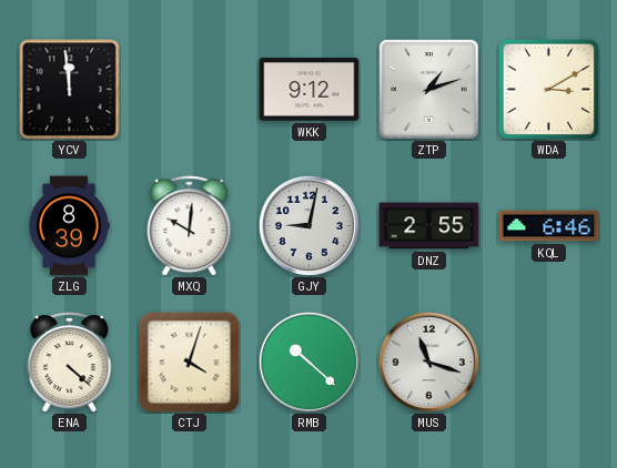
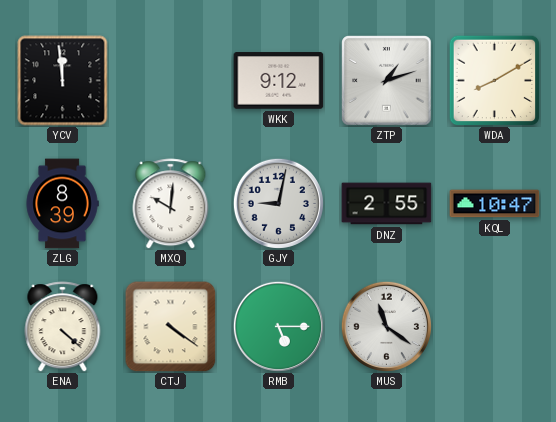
WDA: 3:10 -> 8:10 (494, 80)
KQL: 6:46 -> 10:47 (495, 204)
CTJ: 4:03 -> 4:21 (171, 327)
RMB: 10:22 -> 5:15 (278, 326)
MUS: 11:18 -> 11:21 (386, 326)
